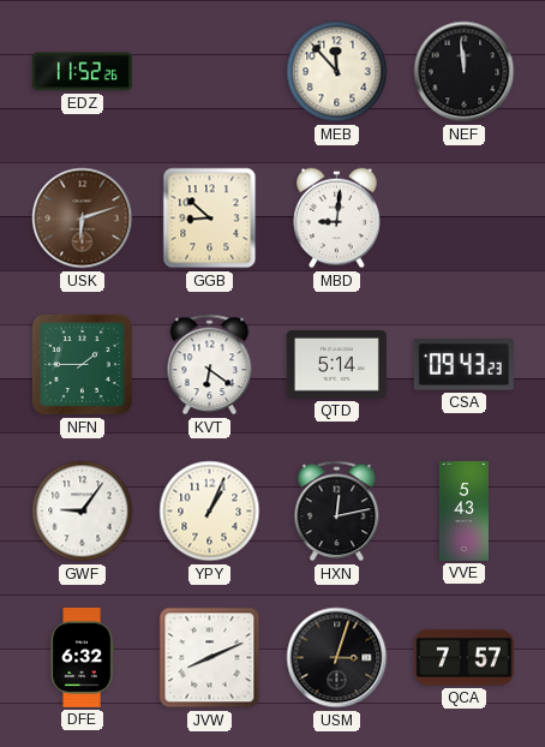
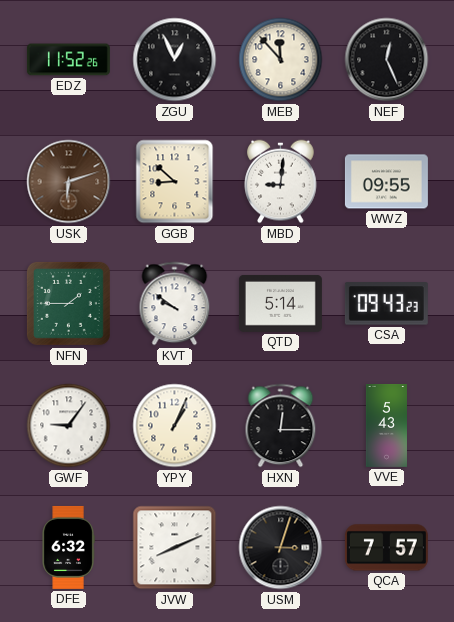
ZGU: none -> 12:56 (175, 60)
NEF: 11:59 -> 12:26 (387, 60)
WWZ: none -> 09:55 (386, 182)
KVT: 6:21 -> 9:51 (175, 304)
HXN: 12:13 -> 12:15 (281, 426)
